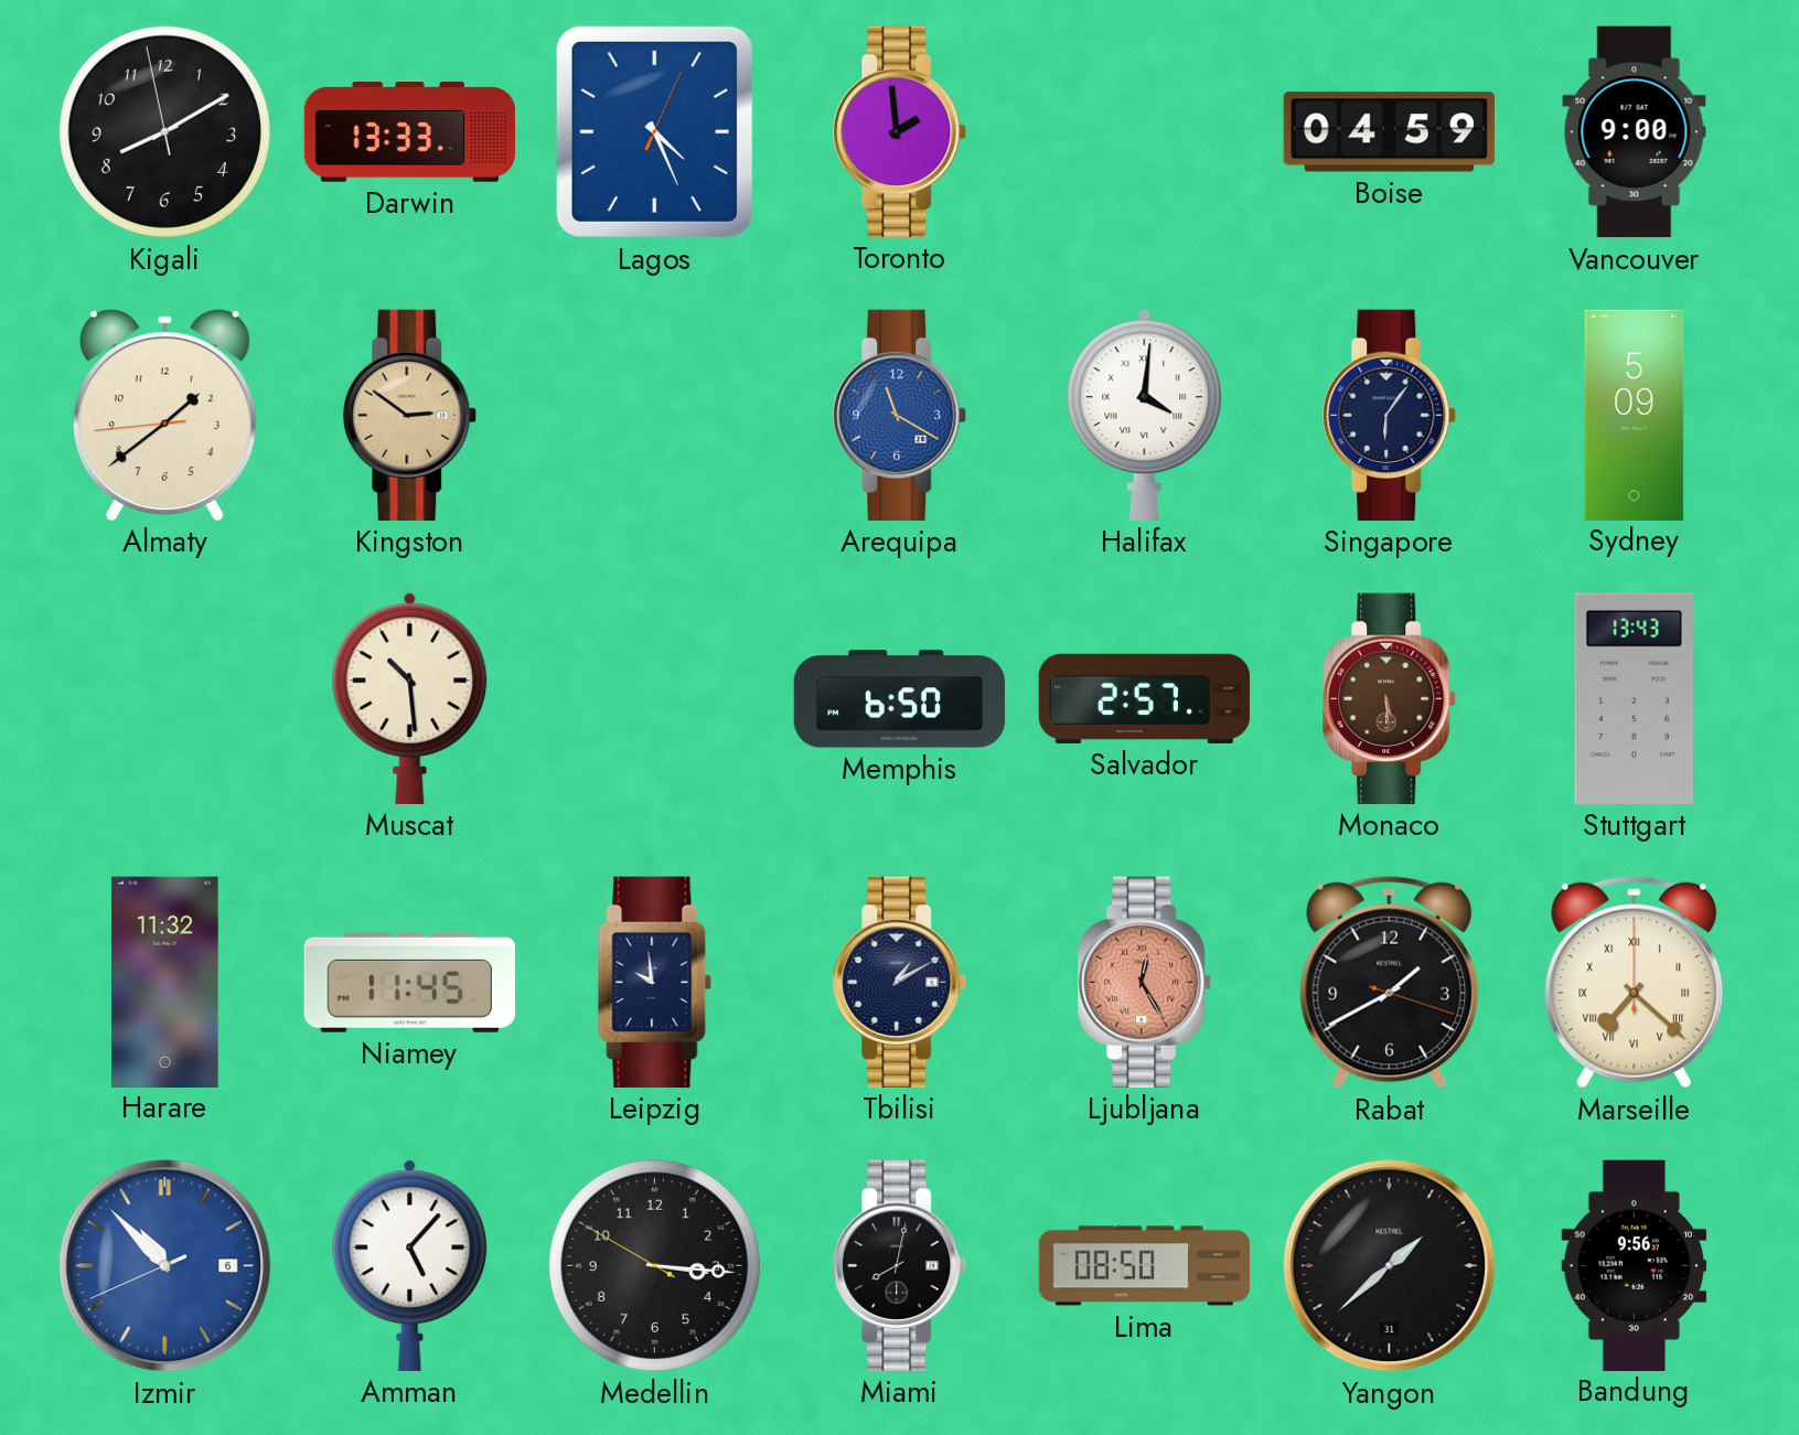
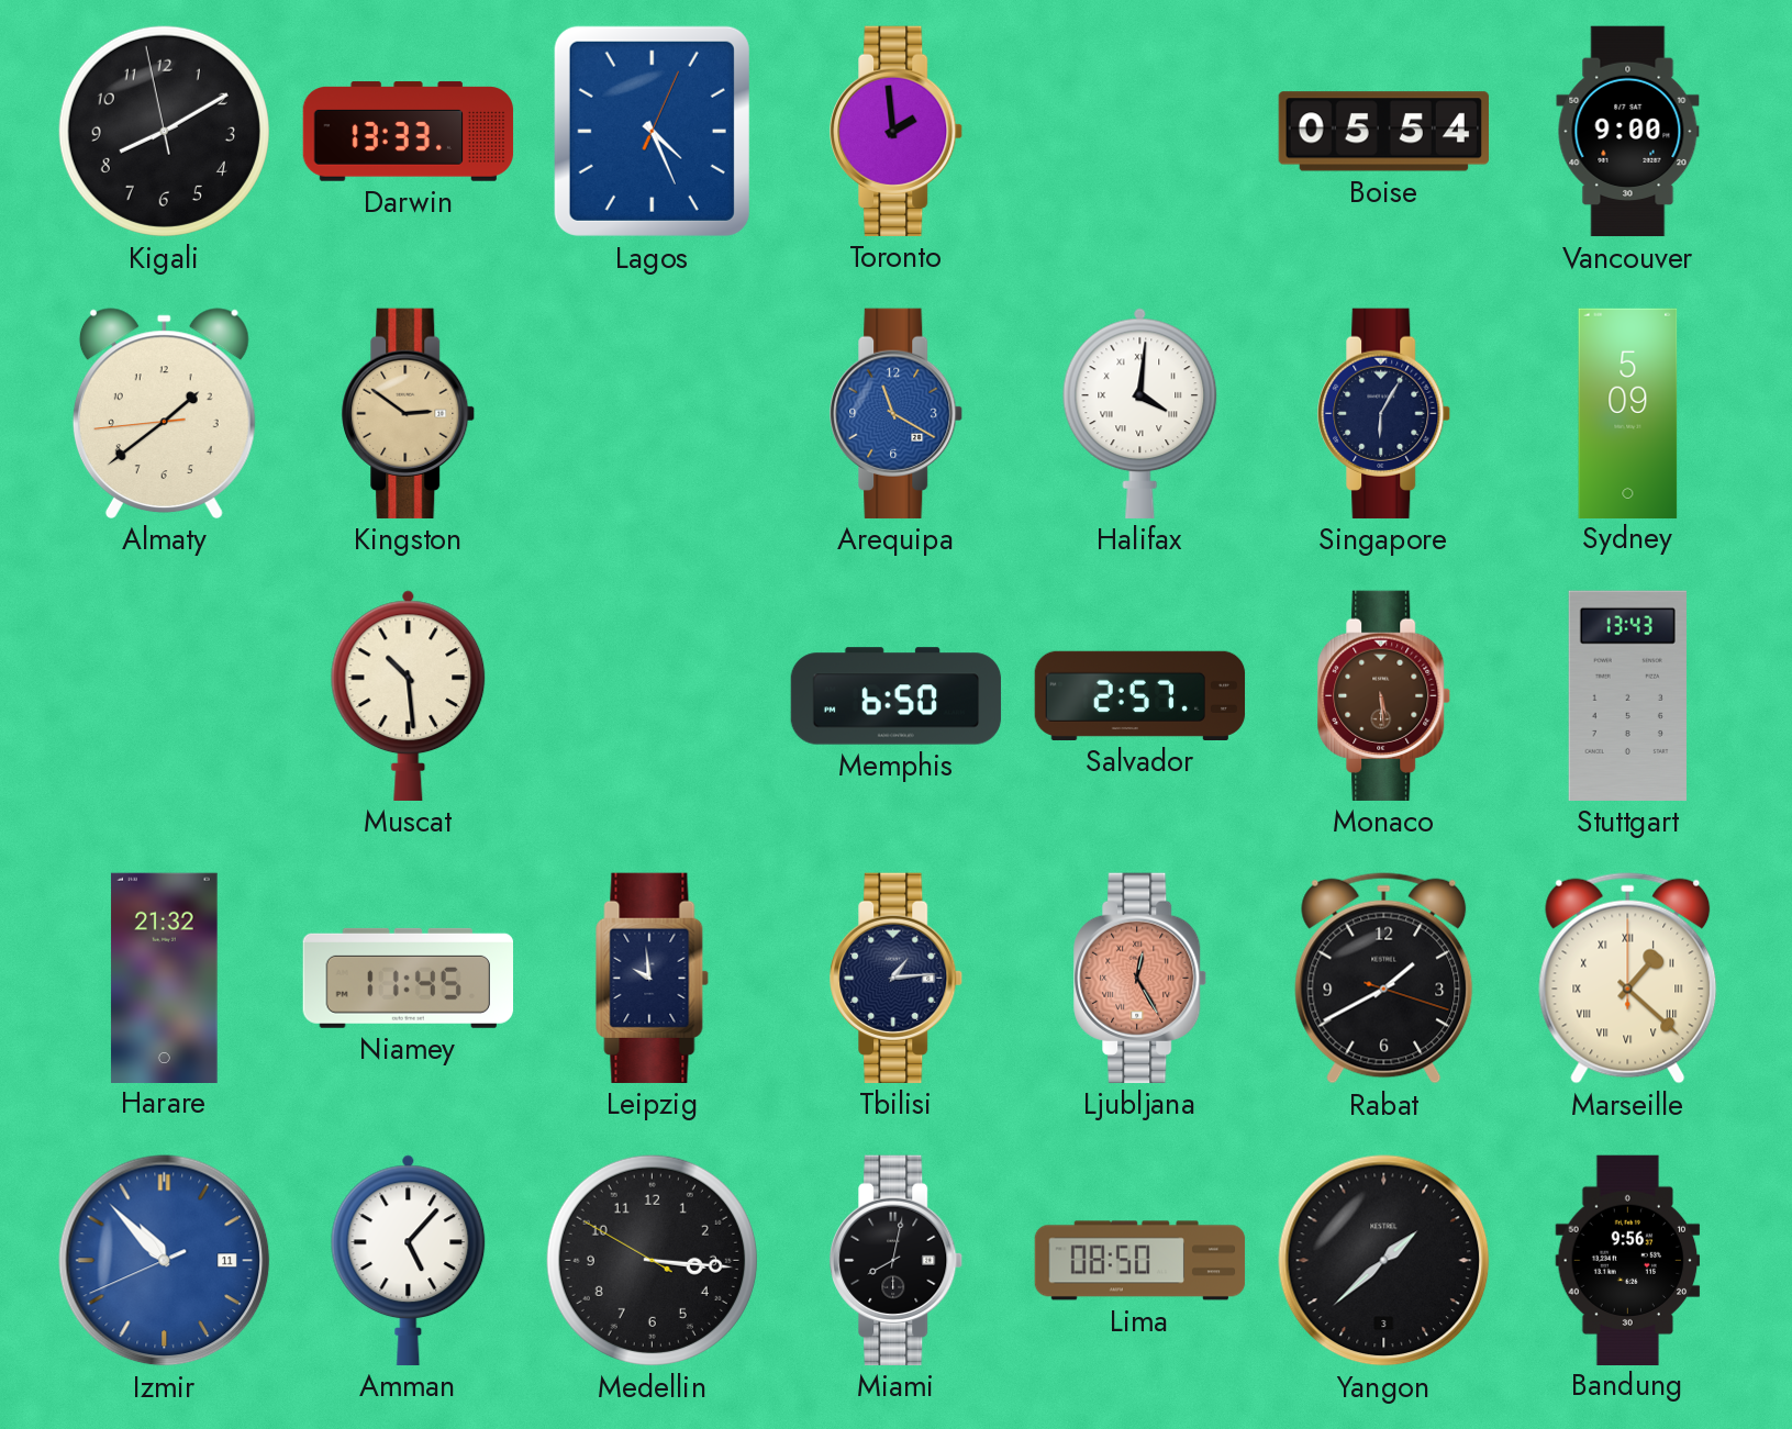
Boise: 04:59 -> 05:54 (1383, 132)
Singapore: 6:06 -> 6:05 (1384, 413)
Harare: 11:32 -> 21:32 (165, 978)
Tbilisi: 1:10 -> 1:14 (897, 978)
Marseille: 7:22 -> 1:22 (1628, 978)
Izmir date: 6 -> 11 (165, 1261)
Yangon date: 31 -> 3 (1384, 1261)
